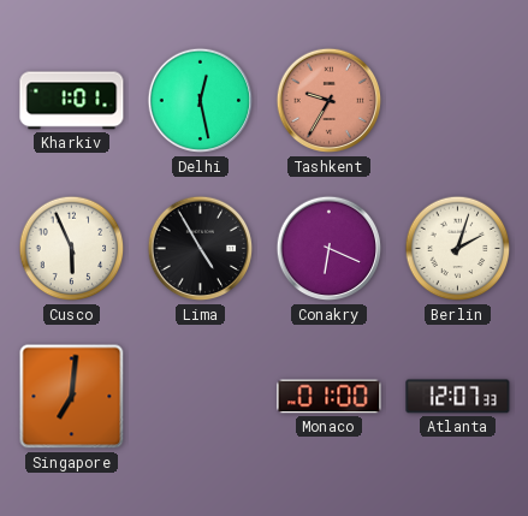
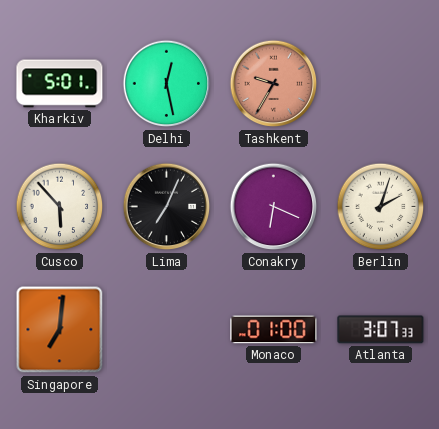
Kharkiv: 1:01 -> 5:01 (60, 84)
Cusco: 5:56 -> 5:53 (60, 207)
Lima: 4:55 -> 7:04 (167, 207)
Atlanta: 12:07 -> 3:07 (381, 330)
